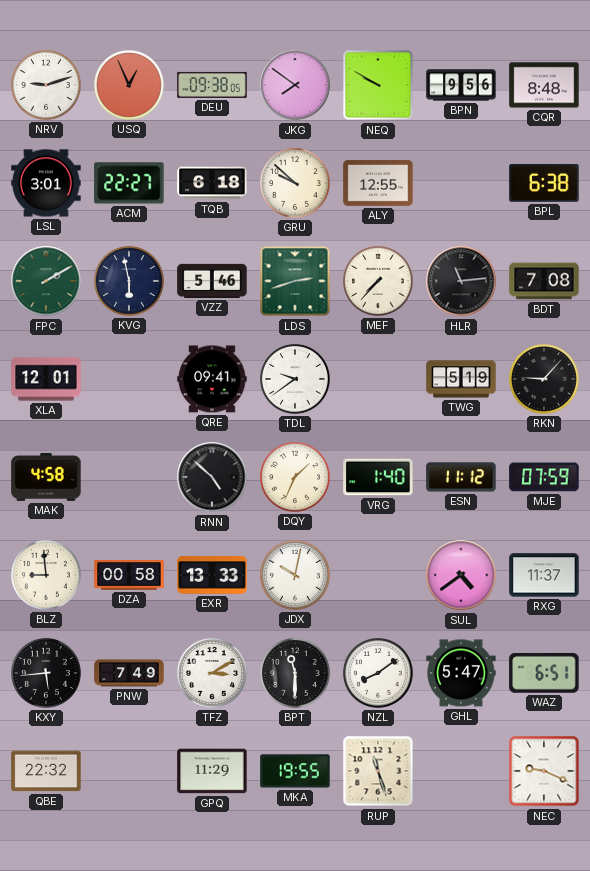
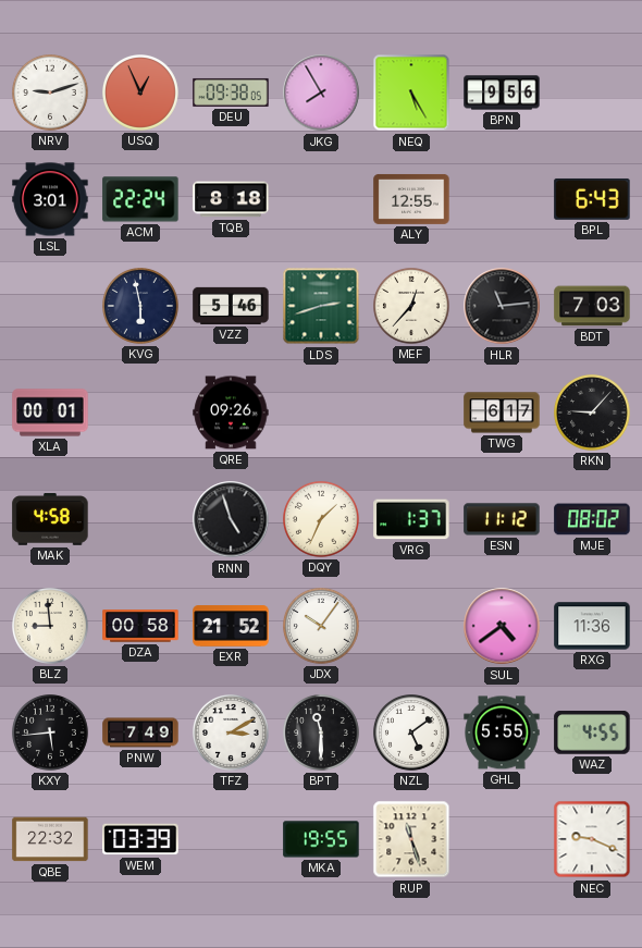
JKG: 7:51 -> 7:55 (321, 93)
NEQ: 9:50 -> 5:25 (411, 93)
CQR: 8:48 -> none (544, 85)
ACM: 22:27 -> 22:24 (140, 199)
TQB: 6:18 -> 8:18 (231, 199)
GRU: 9:52 -> none (296, 184)
BPL: 6:38 -> 6:43 (592, 199)
FPC: 2:10 -> none (46, 281)
MEF: 7:37 -> 12:37 (412, 307)
BDT: 7:08 -> 7:03 (592, 306)
XLA: 12:01 -> 00:01 (50, 413)
QRE: 09:41 -> 09:26 (231, 413)
TDL: 9:39 -> none (296, 380)
TWG: 5:19 -> 6:17 (502, 413)
RNN: 4:52 -> 4:57 (231, 519)
VRG: 1:40 -> 1:37 (411, 519)
MJE: 07:59 -> 08:02 (592, 519)
EXR: 13:33 -> 21:52 (231, 626)
JDX: 10:02 -> 10:06 (322, 627)
RXG: 11:37 -> 11:36 (592, 626)
NZL: 8:09 -> 5:09 (412, 734)
GHL: 5:47 -> 5:55 (502, 732)
WAZ: 6:51 -> 4:55 (592, 732)
WEM: none -> 03:39 (140, 839)
GPQ: 11:29 -> none (212, 771)
